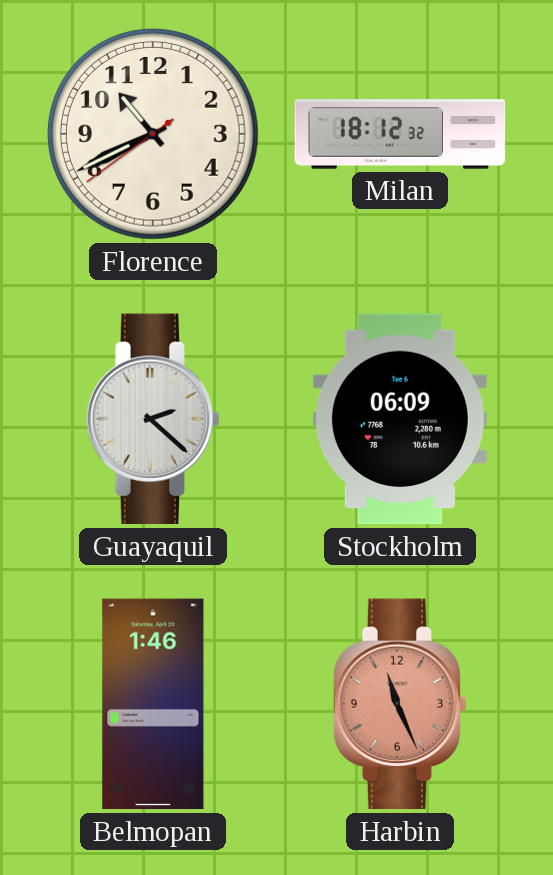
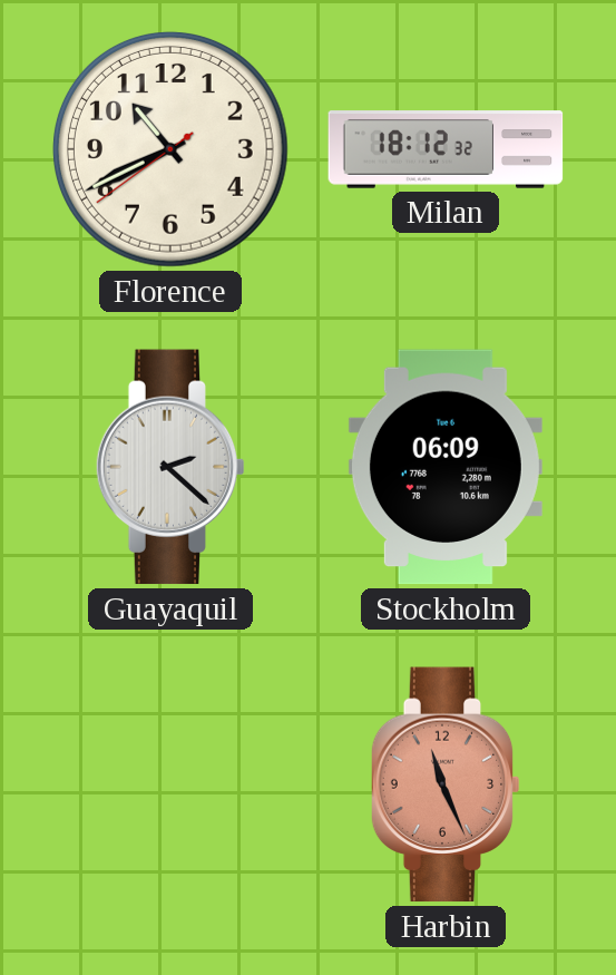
Belmopan: 1:46 -> none (153, 704)
